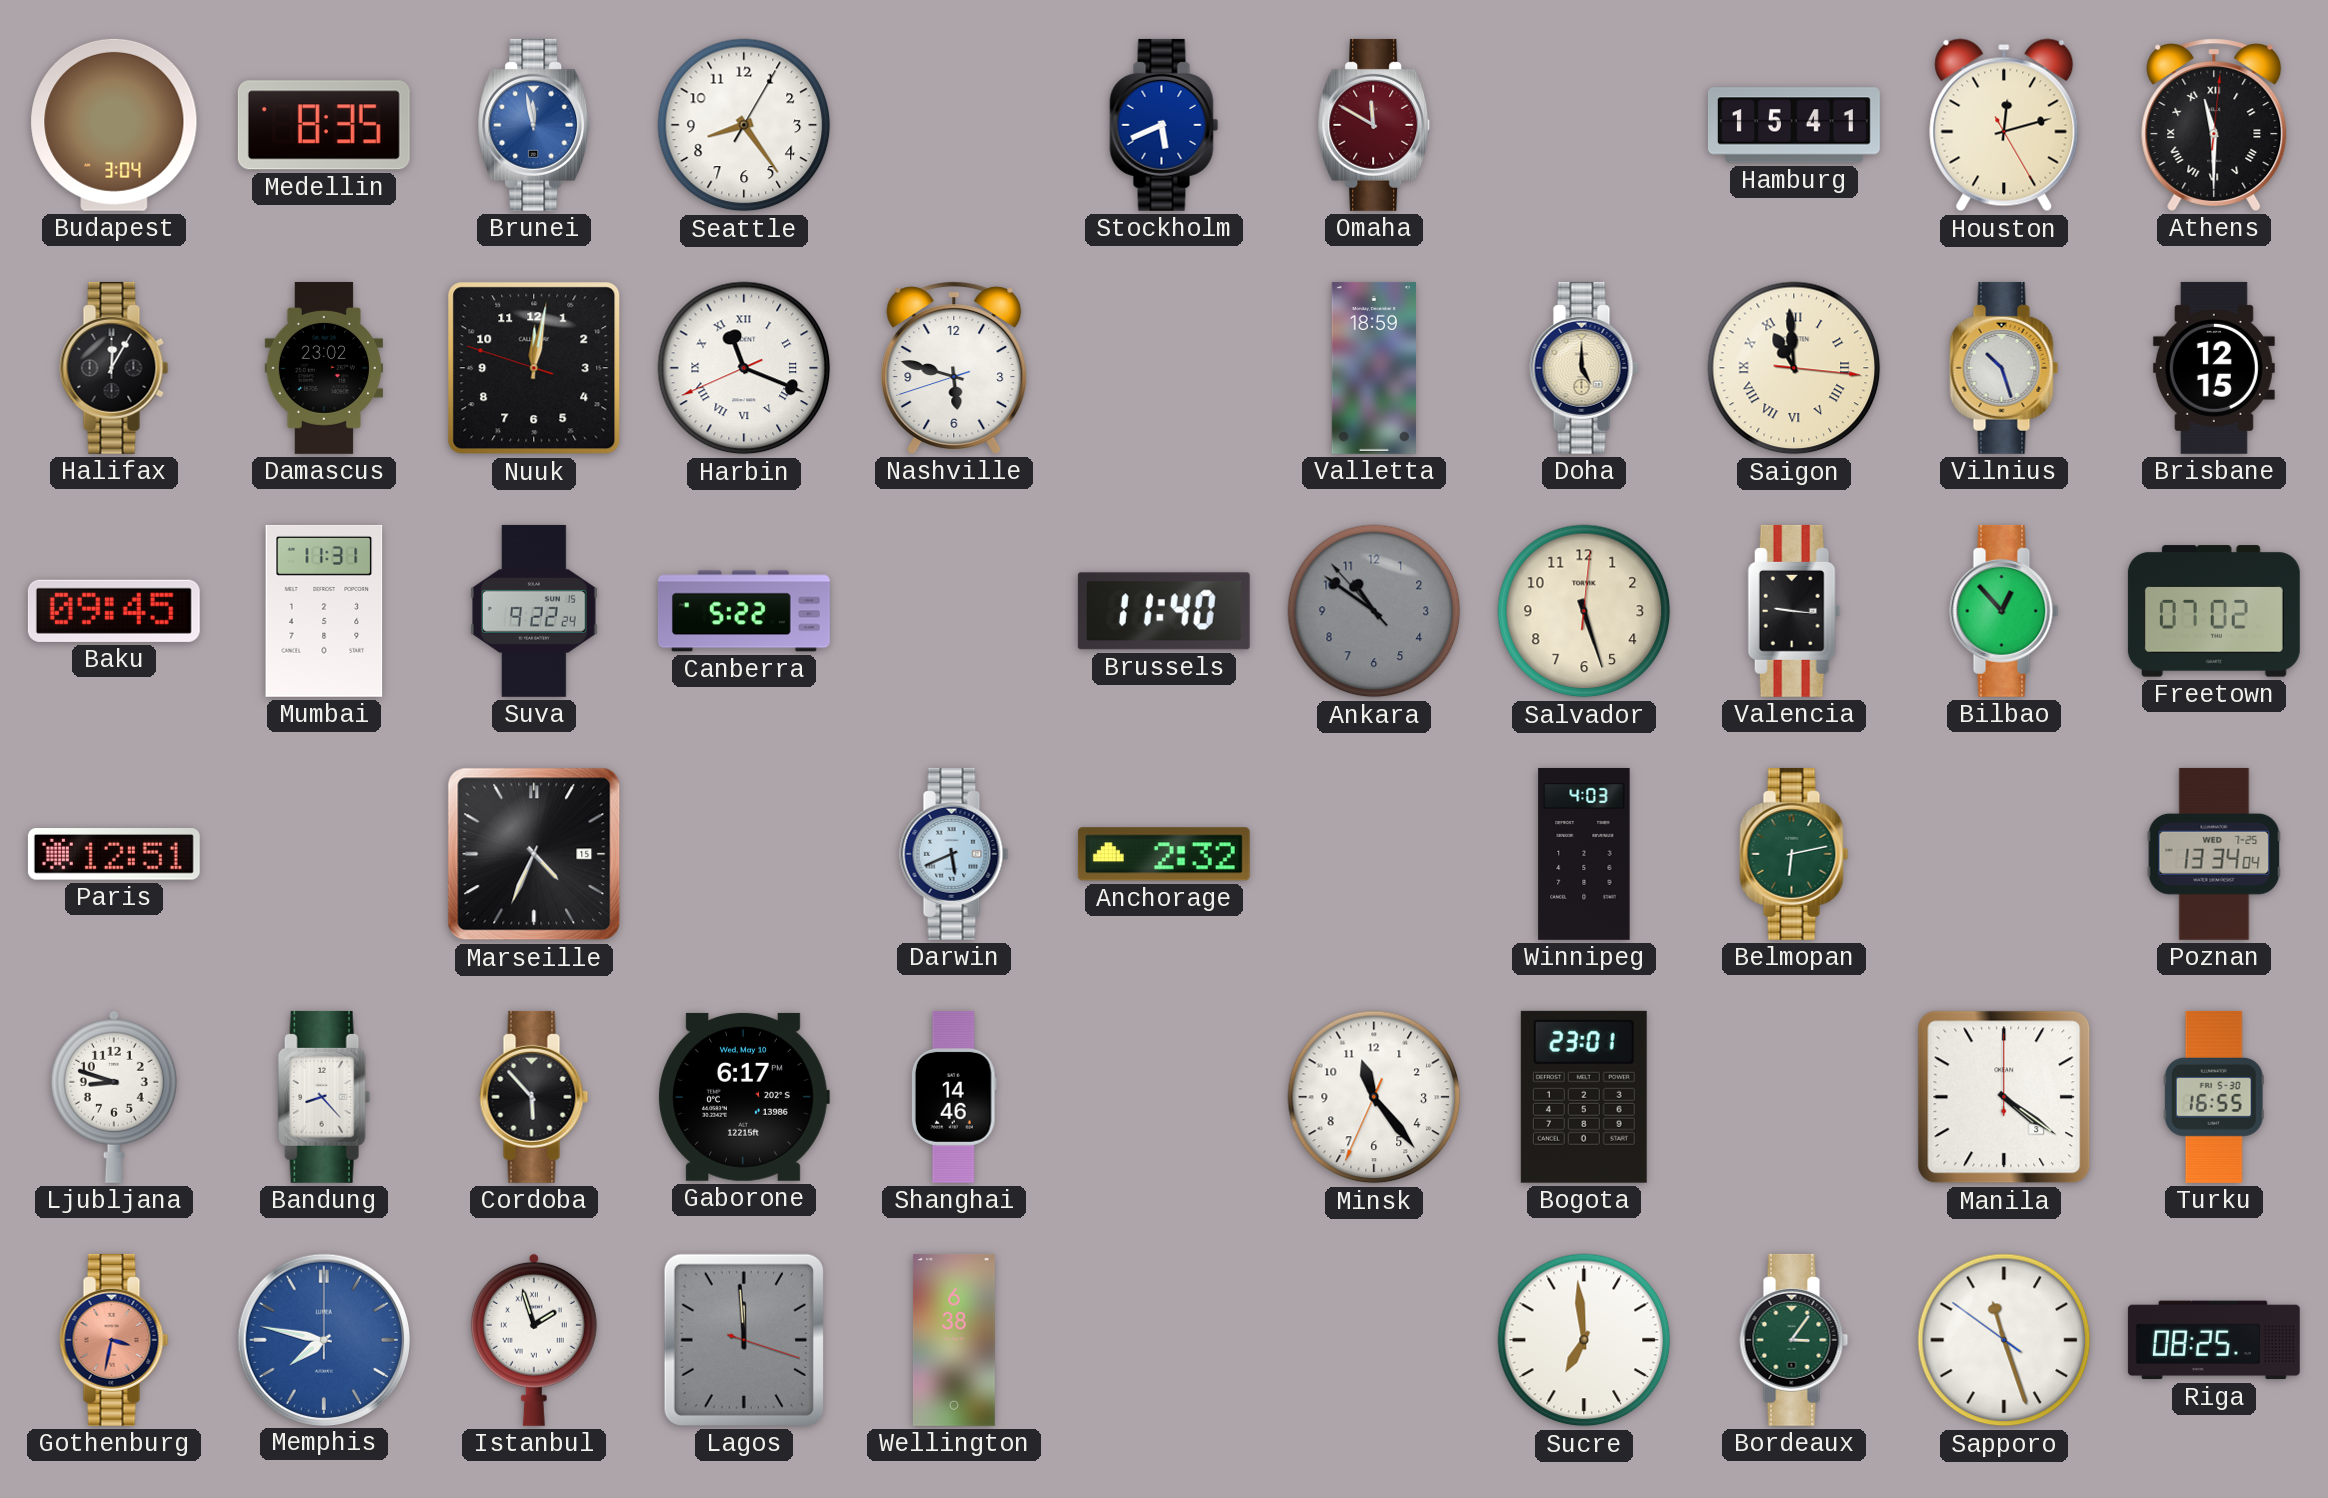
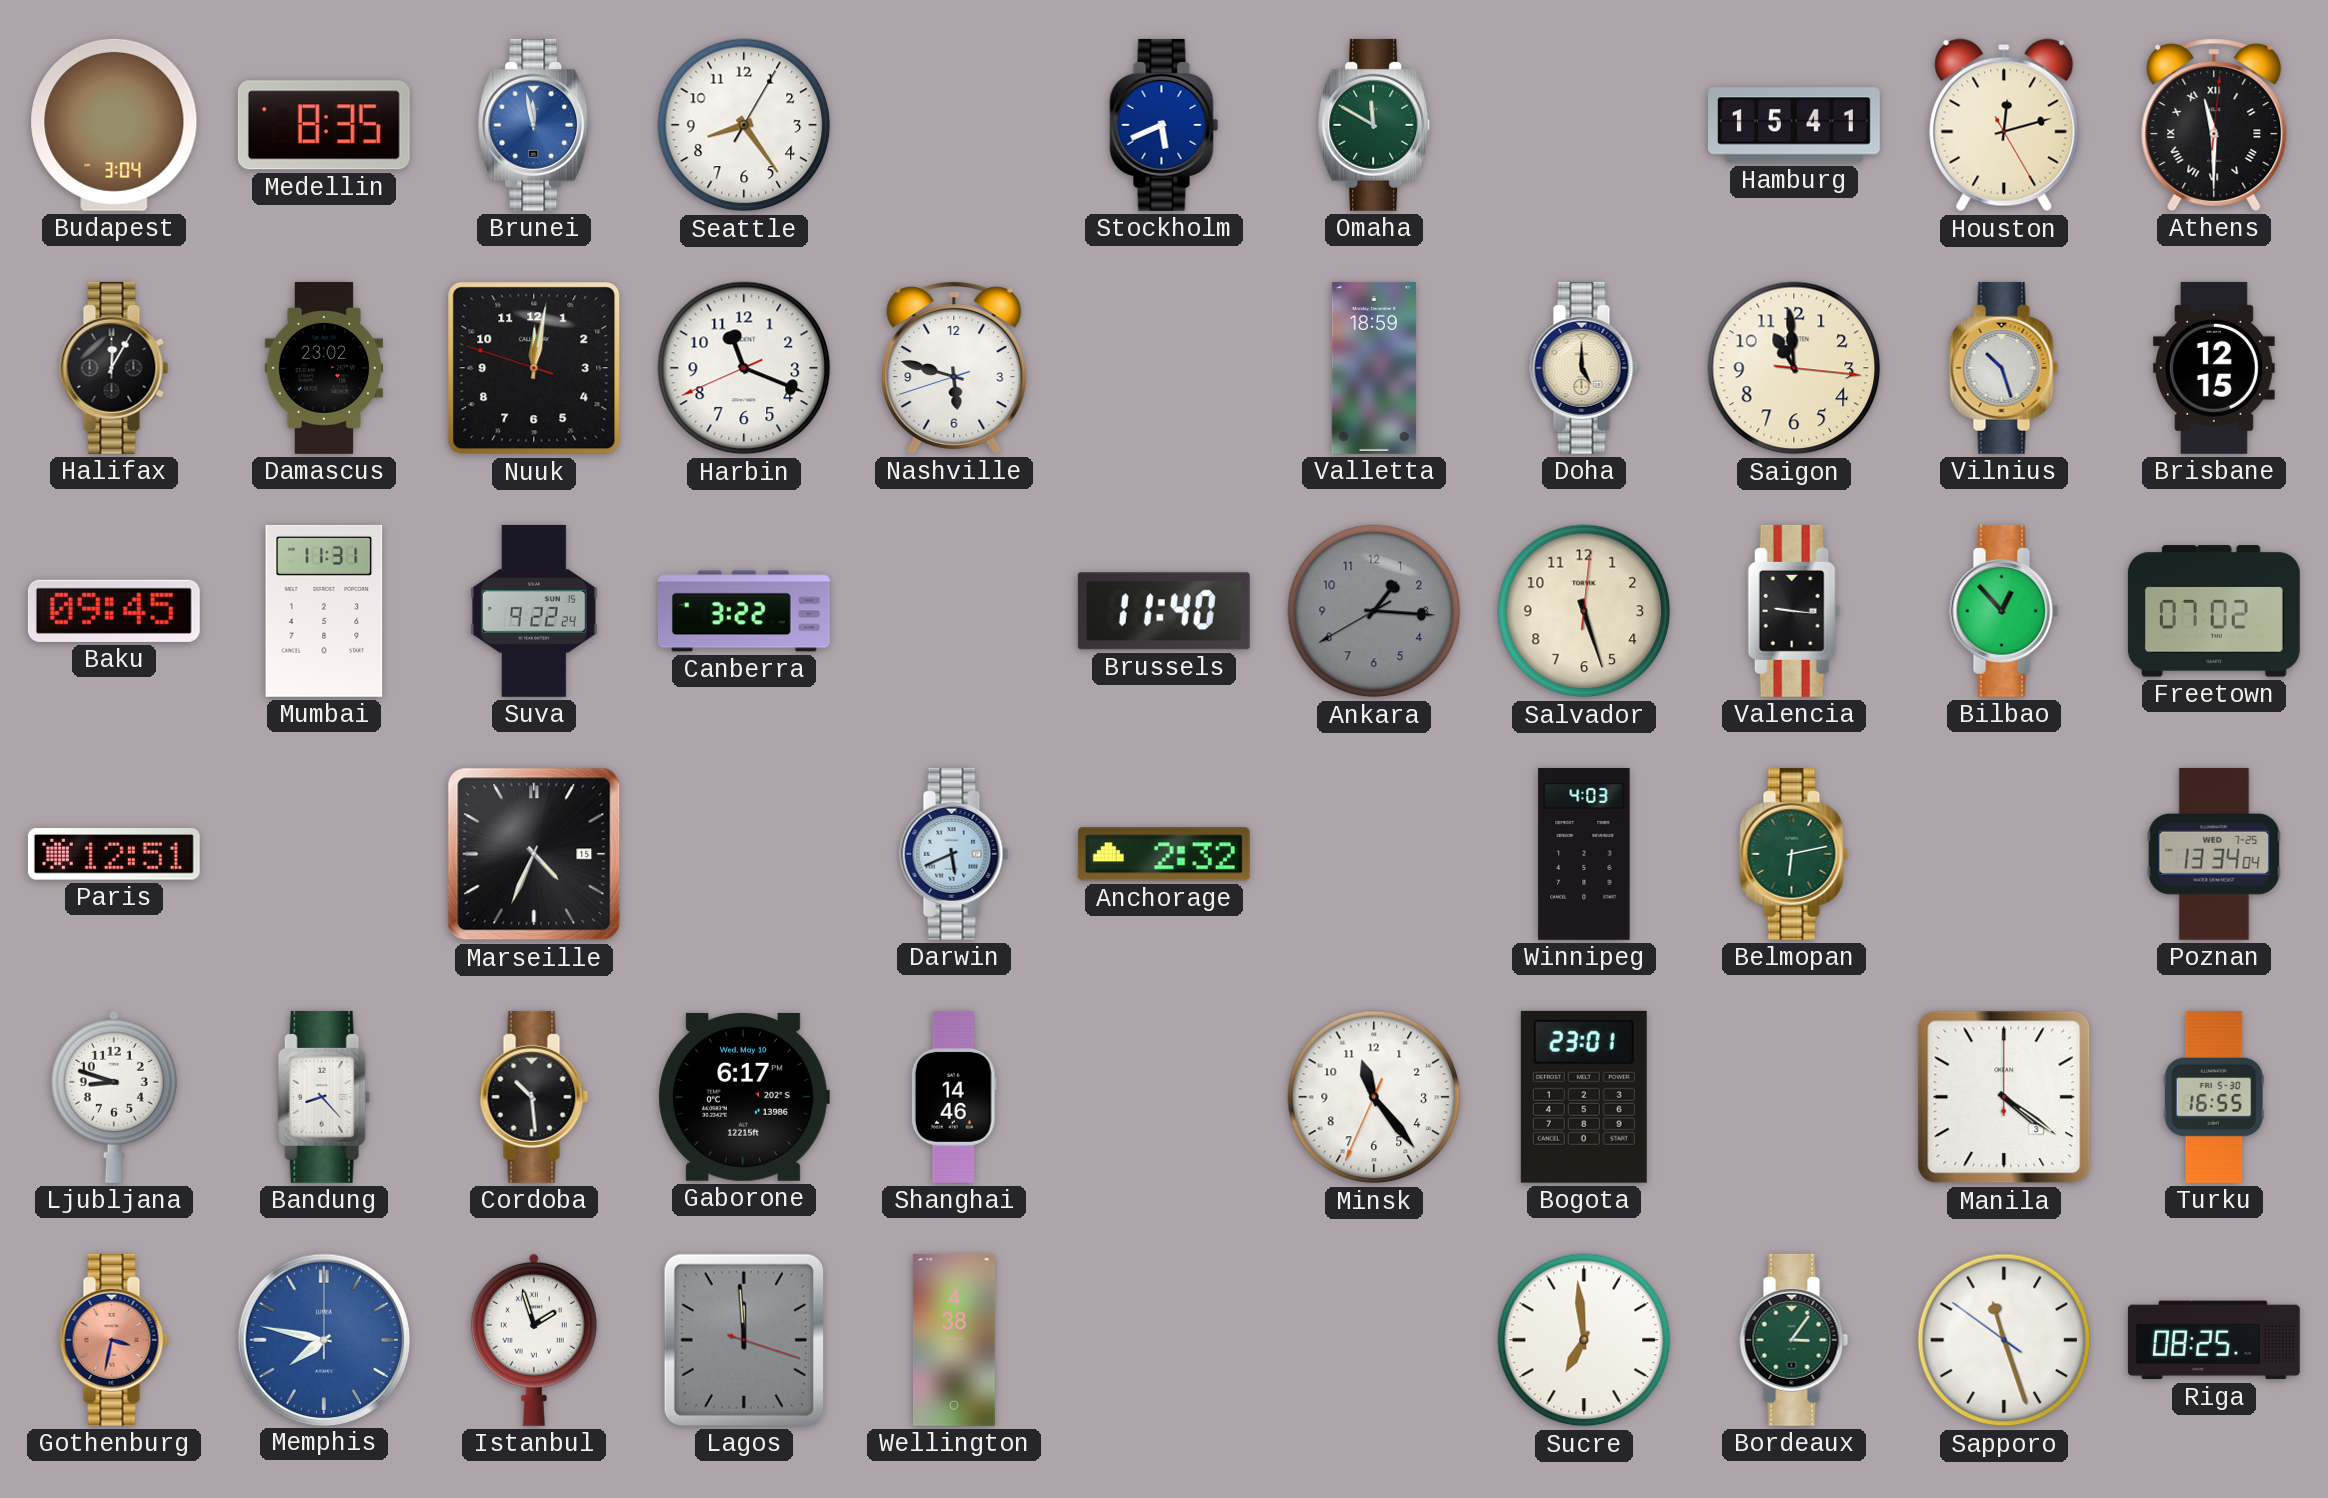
Omaha dial: burgundy -> green (1374, 125)
Harbin numerals: Roman -> Arabic (744, 368)
Saigon numerals: Roman -> Arabic (1794, 368)
Canberra: 5:22 -> 3:22 (744, 611)
Ankara: 10:50 -> 1:15 (1374, 611)
Cordoba: 5:53 -> 10:29 (534, 1097)
Wellington: 6:38 -> 4:38 (954, 1340)
